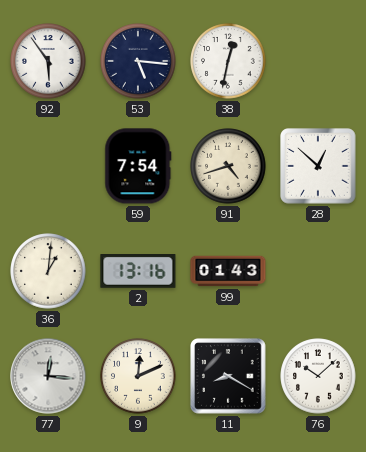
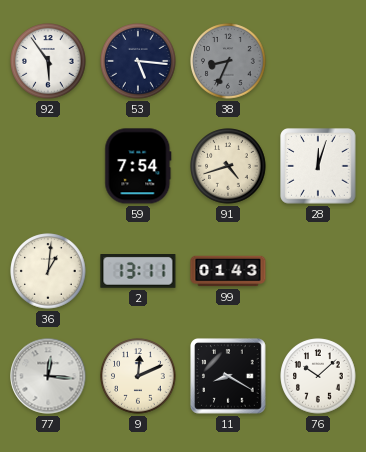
38: 12:32 -> 8:34 (228, 61)
38 dial: white -> grey (228, 61)
28: 12:52 -> 12:03 (318, 166)
2: 13:16 -> 13:11 (138, 272)
